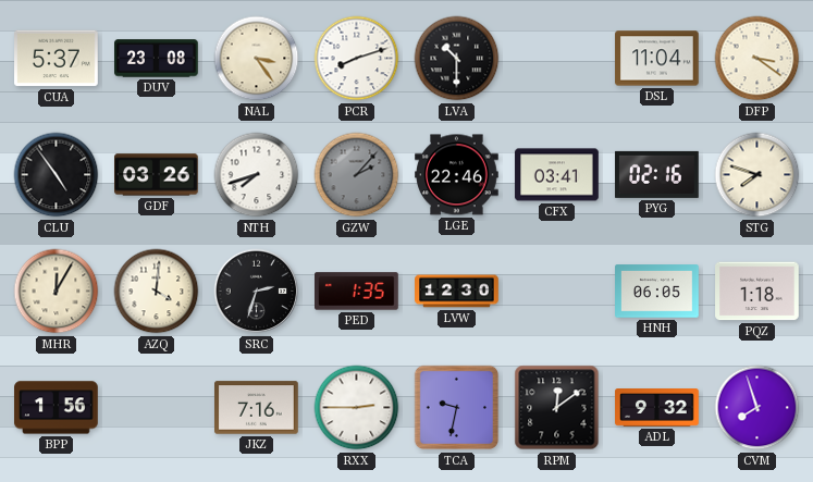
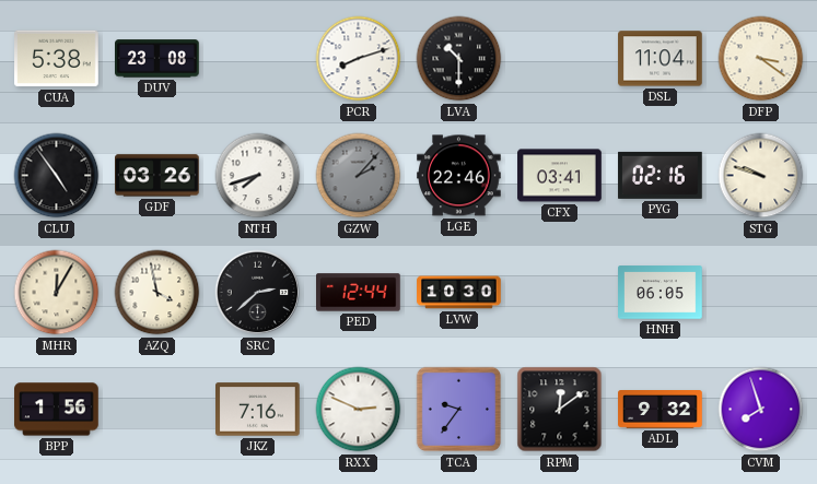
CUA: 5:37 -> 5:38 (57, 59)
NAL: 3:24 -> none (257, 59)
STG: 7:48 -> 9:48 (761, 176)
AZQ: 4:01 -> 3:58 (157, 293)
SRC: 2:33 -> 2:38 (258, 293)
PED: 1:35 -> 12:44 (359, 293)
LVW: 12:30 -> 10:30 (459, 293)
PQZ: 1:18 -> none (757, 292)
RXX: 2:45 -> 2:49 (359, 410)
TCA: 9:32 -> 9:36 (459, 410)
